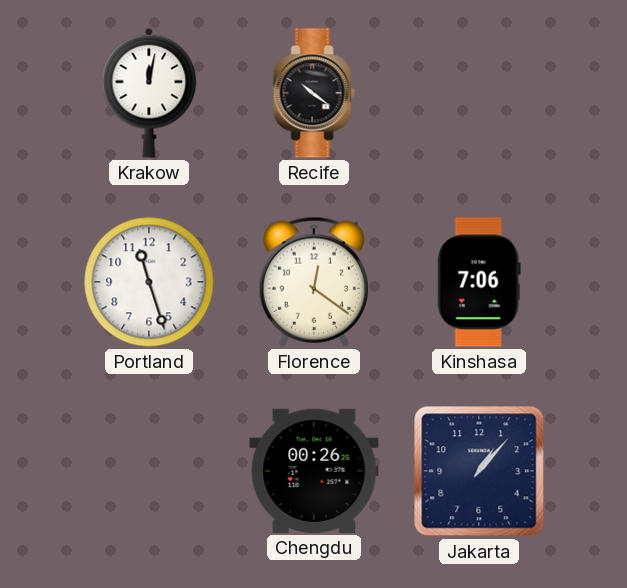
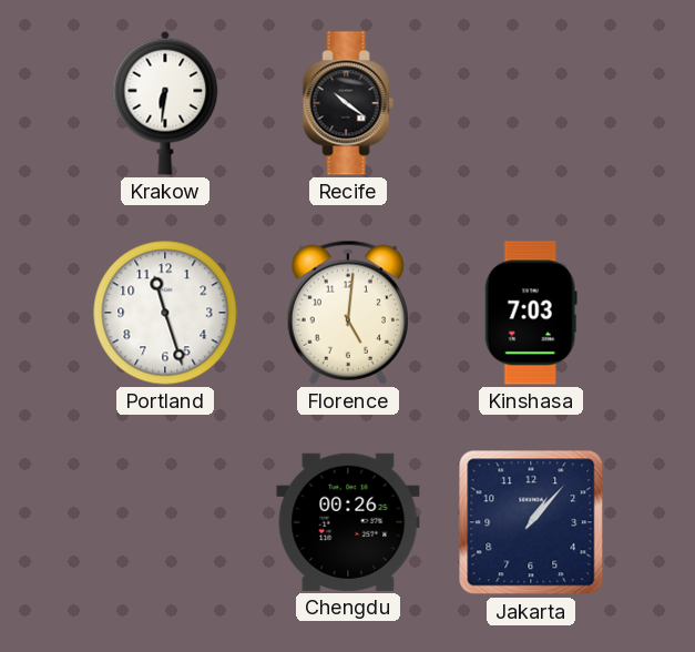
Krakow: 12:02 -> 6:31 (165, 103)
Florence: 12:21 -> 5:01 (347, 313)
Kinshasa: 7:06 -> 7:03 (531, 313)
